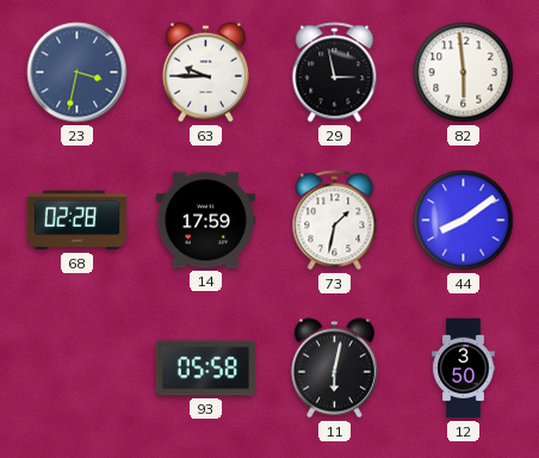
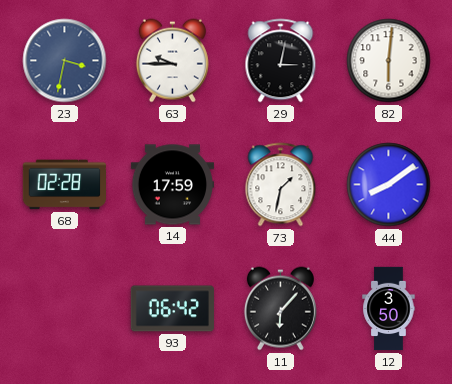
29: 2:58 -> 3:02 (281, 61)
82: 5:59 -> 6:01 (389, 61)
93: 05:58 -> 06:42 (172, 309)
11: 6:02 -> 6:07 (280, 309)
